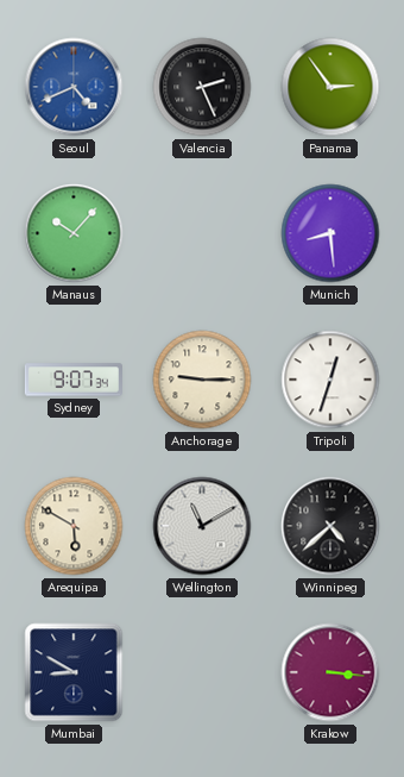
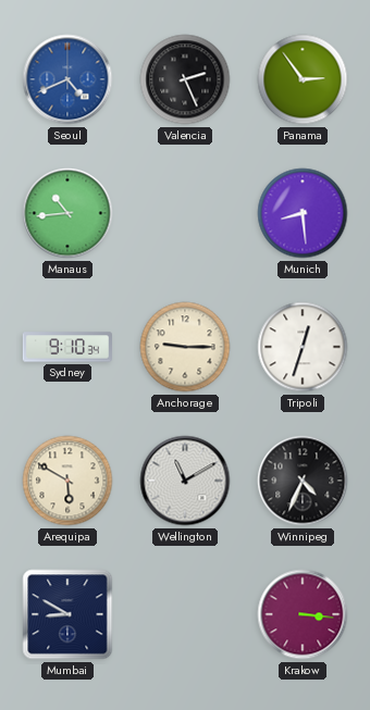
Manaus: 10:07 -> 10:44 (67, 213)
Sydney: 9:07 -> 9:10 (67, 347)
Winnipeg: 4:38 -> 4:34 (303, 481)
